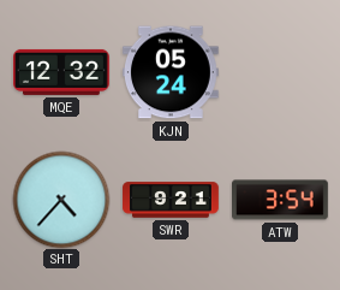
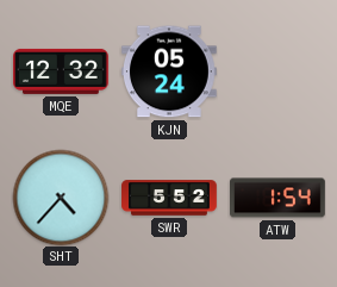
SWR: 9:21 -> 5:52 (169, 198)
ATW: 3:54 -> 1:54 (279, 198)
